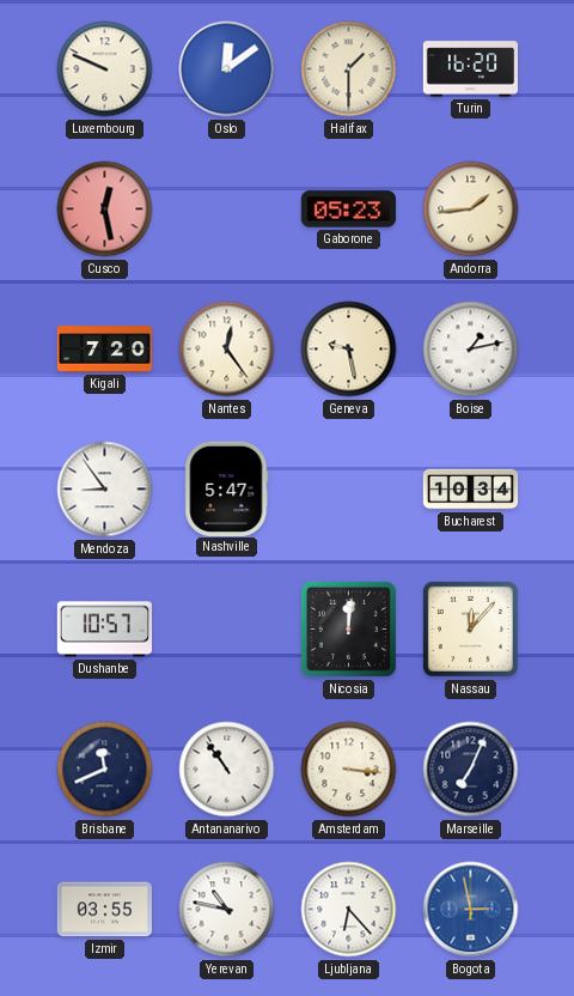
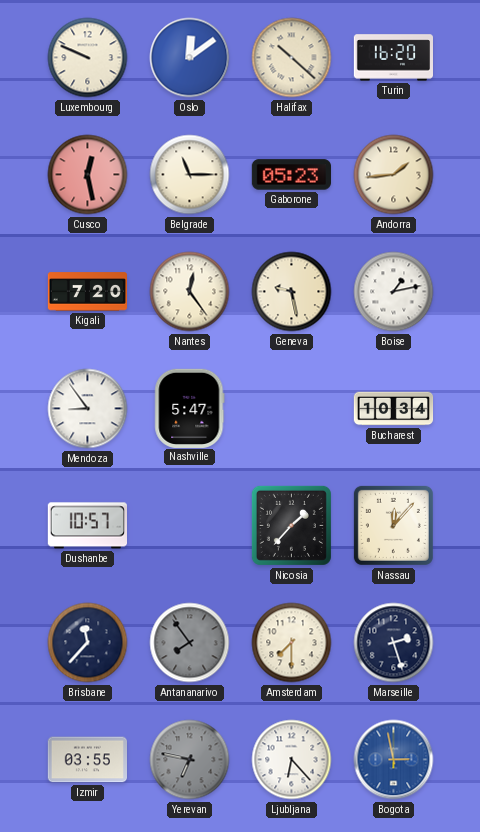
Halifax: 1:30 -> 10:22 (292, 58)
Belgrade: none -> 11:15 (190, 175)
Nicosia: 12:01 -> 1:37 (291, 525)
Brisbane: 11:41 -> 11:37 (88, 643)
Antananarivo: 10:54 -> 7:54 (190, 643)
Antananarivo dial: white -> grey (190, 643)
Amsterdam: 3:16 -> 7:30 (292, 643)
Marseille: 7:04 -> 2:27 (394, 643)
Yerevan: 10:47 -> 6:47 (190, 760)
Yerevan dial: white -> grey (190, 760)
